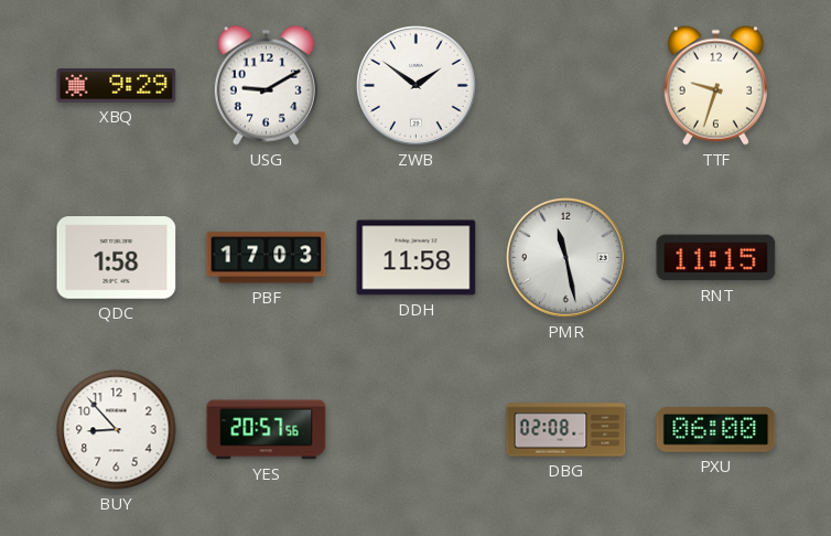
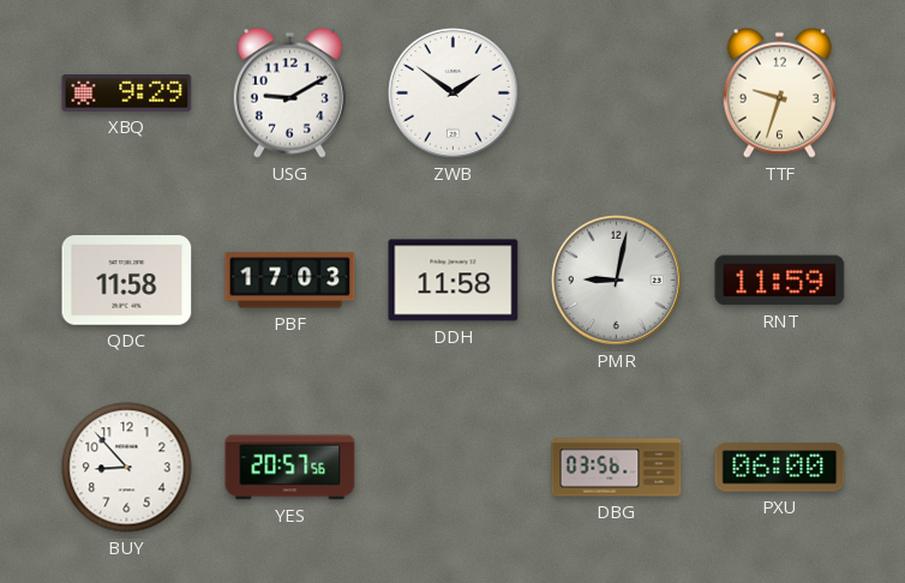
QDC: 1:58 -> 11:58 (127, 281)
PMR: 11:28 -> 9:02 (616, 280)
RNT: 11:15 -> 11:59 (780, 281)
DBG: 02:08 -> 03:56 (617, 468)
